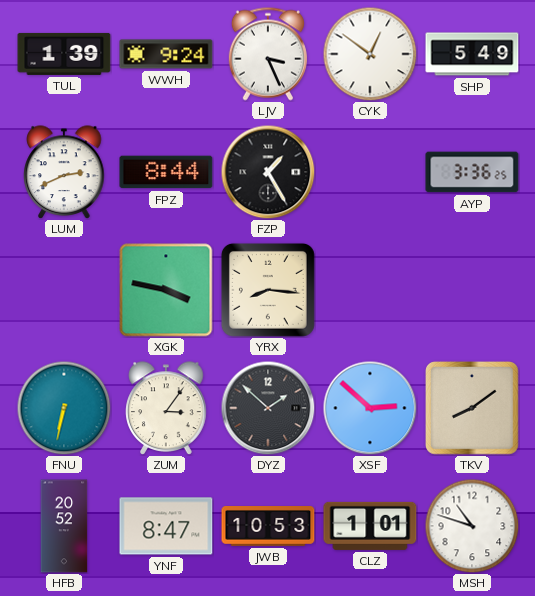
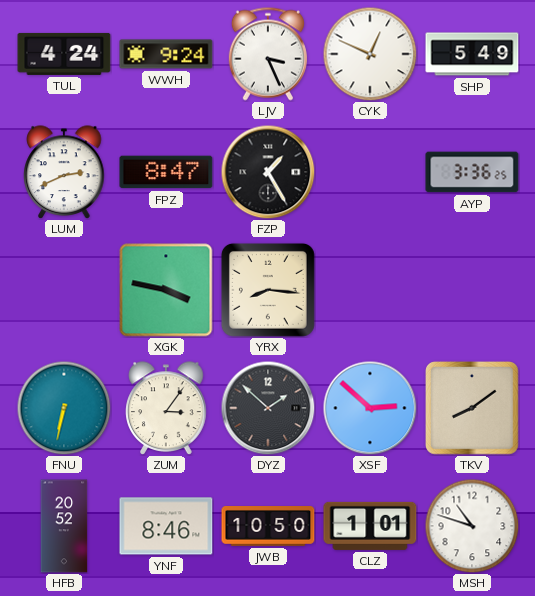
TUL: 1:39 -> 4:24 (64, 54)
CYK: 12:51 -> 12:49 (370, 54)
FPZ: 8:44 -> 8:47 (166, 172)
YNF: 8:47 -> 8:46 (166, 526)
JWB: 10:53 -> 10:50 (268, 527)
